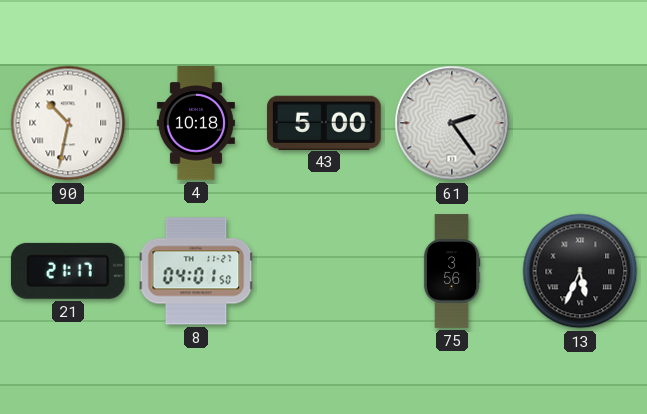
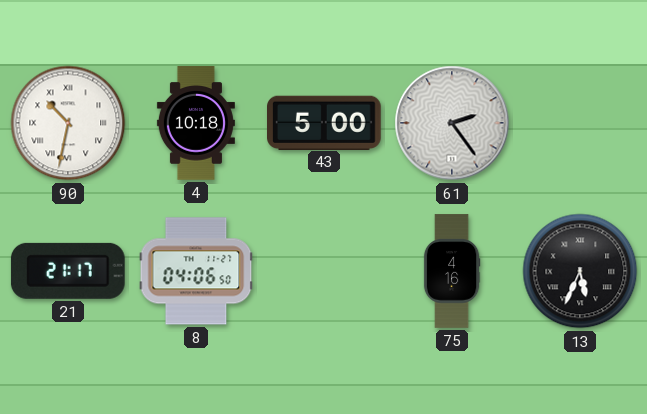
8: 04:01 -> 04:06 (196, 271)
75: 3:56 -> 4:16 (452, 271)
